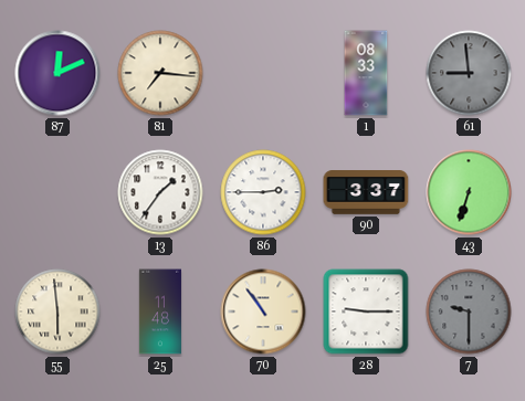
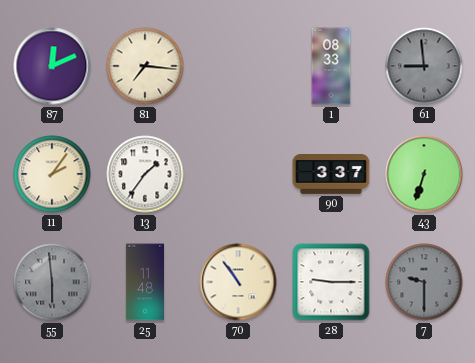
11: none -> 2:06 (52, 174)
86: 2:45 -> none (263, 192)
55 dial: cream -> grey (52, 282)
